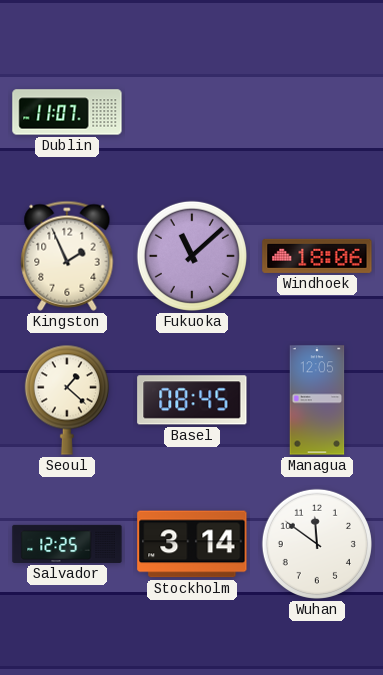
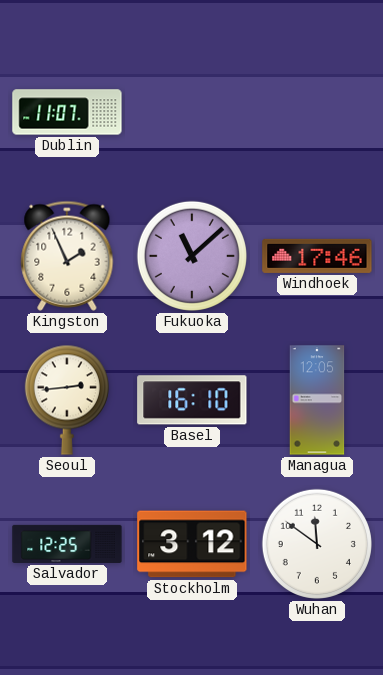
Windhoek: 18:06 -> 17:46 (317, 256)
Seoul: 1:22 -> 2:44 (67, 400)
Basel: 08:45 -> 16:10 (192, 400)
Stockholm: 3:14 -> 3:12 (192, 544)
